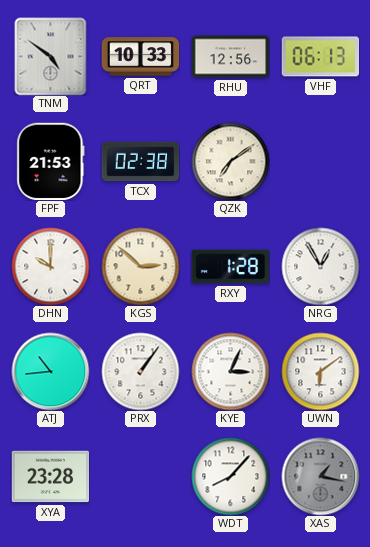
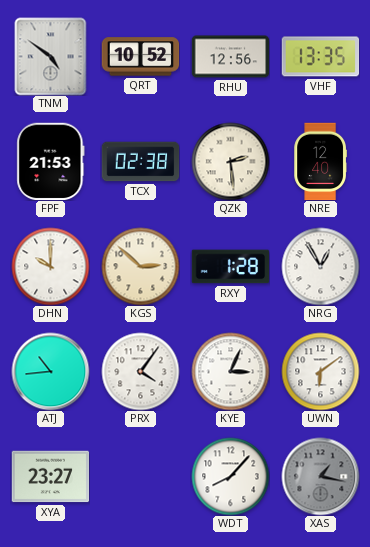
QRT: 10:33 -> 10:52 (140, 57)
VHF: 06:13 -> 13:35 (320, 57)
QZK: 7:09 -> 2:29 (230, 161)
NRE: none -> 12:40 (320, 161)
PRX: 1:06 -> 4:06 (140, 371)
XYA: 23:28 -> 23:27 (50, 477)
